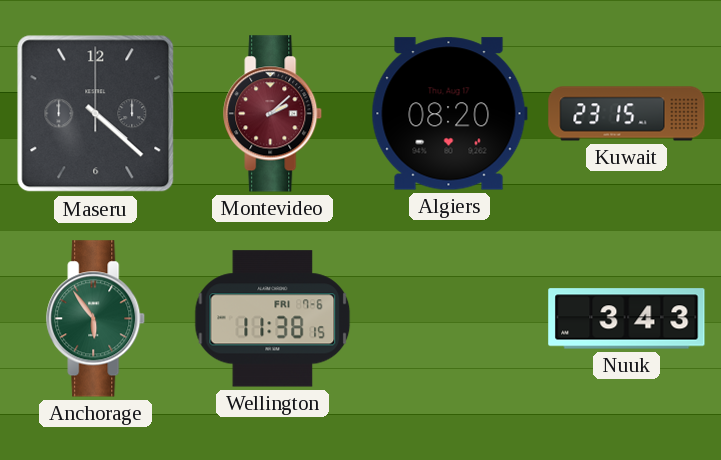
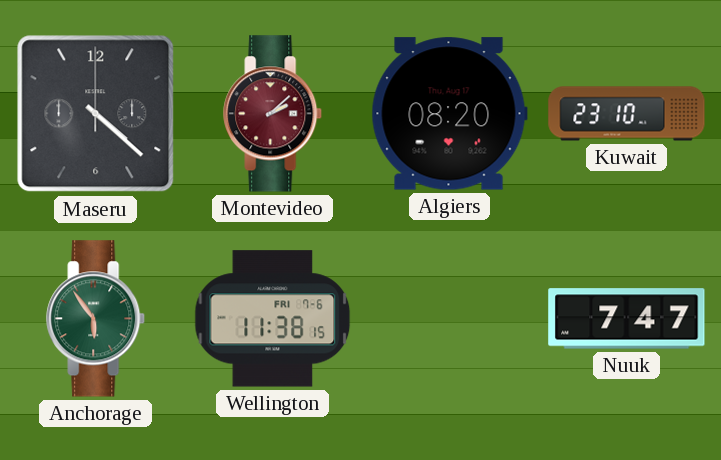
Kuwait: 23:15 -> 23:10 (627, 114)
Nuuk: 3:43 -> 7:47 (627, 319)
